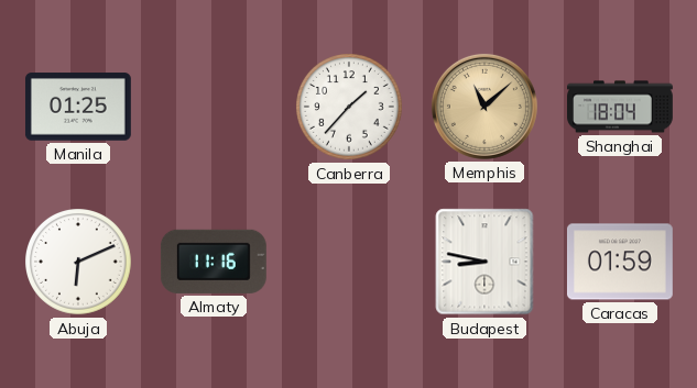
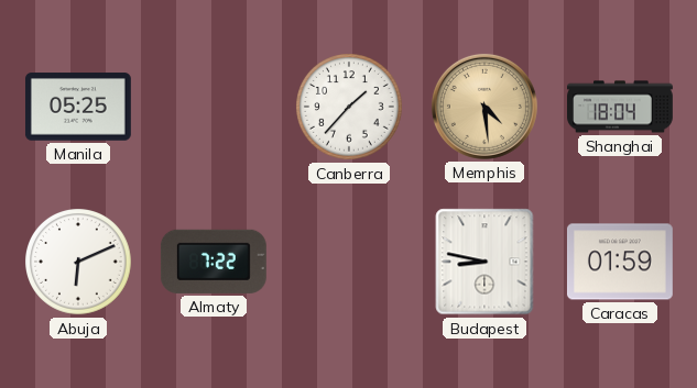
Manila: 01:25 -> 05:25 (78, 107)
Memphis: 11:08 -> 4:29 (484, 107)
Almaty: 11:16 -> 7:22 (214, 262)
